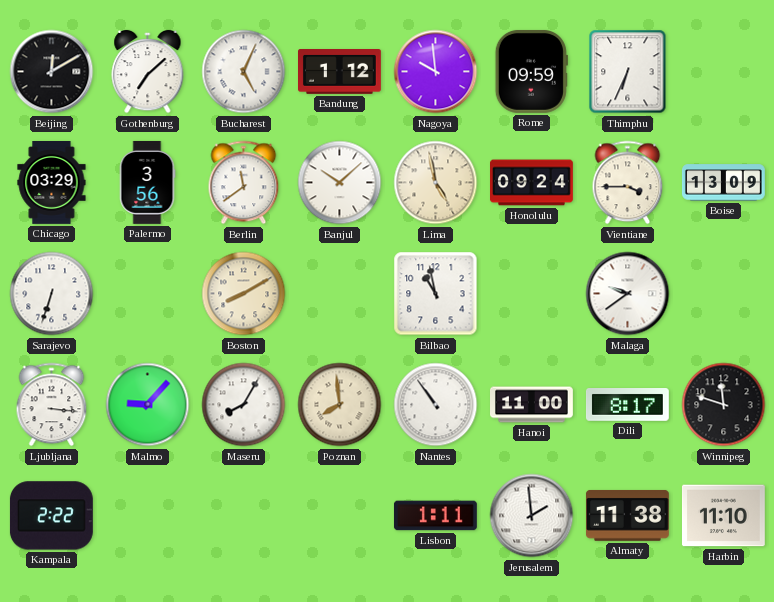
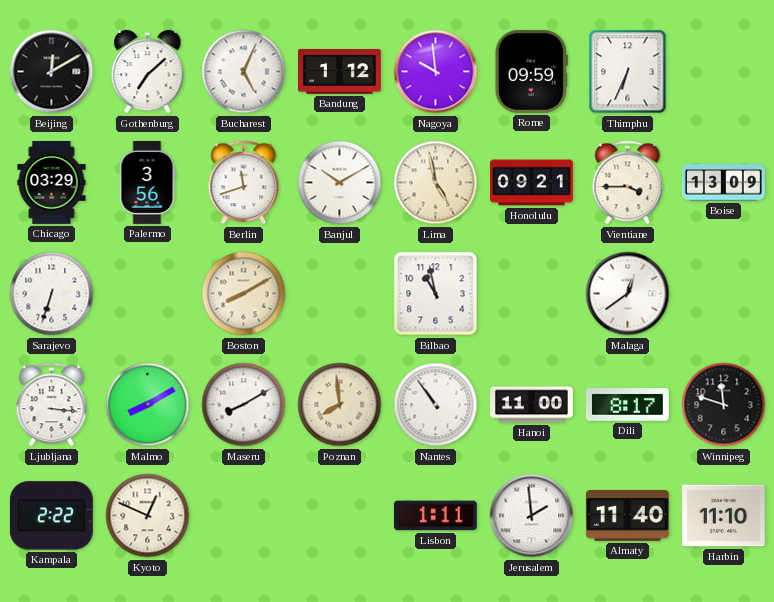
Berlin: 11:39 -> 11:42 (244, 183)
Banjul: 10:08 -> 10:10 (340, 183)
Honolulu: 09:24 -> 09:21 (532, 183)
Malaga: 9:39 -> 12:39 (628, 294)
Malmo: 9:07 -> 8:10 (148, 405)
Maseru: 8:05 -> 8:10 (244, 405)
Kyoto: none -> 12:49 (148, 516)
Almaty: 11:38 -> 11:40 (627, 515)
